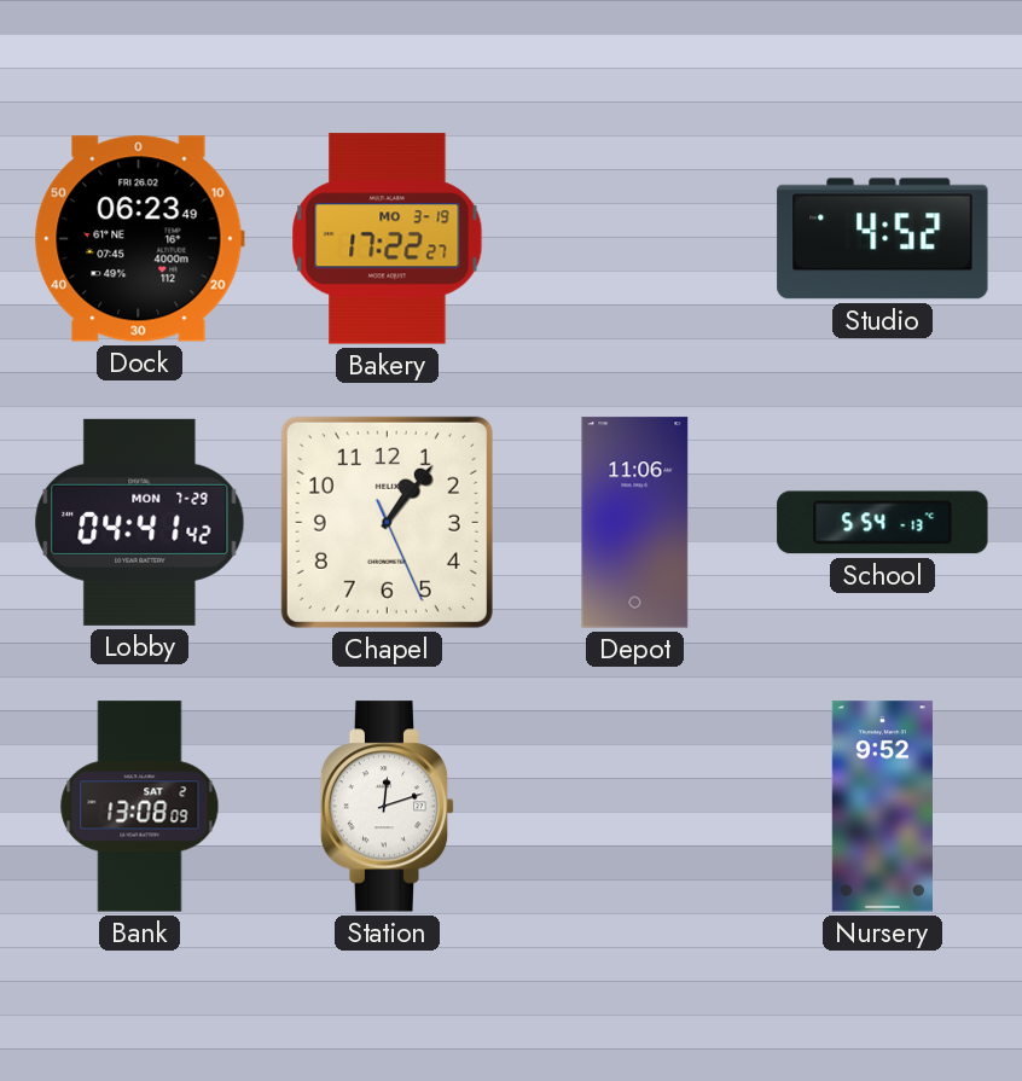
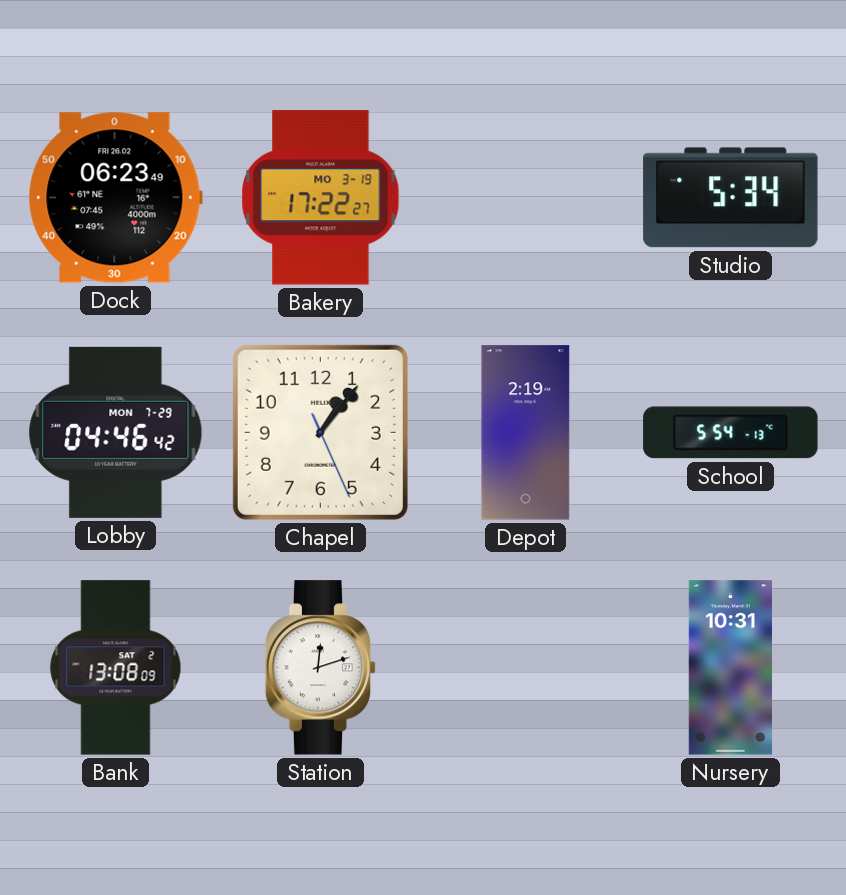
Studio: 4:52 -> 5:34 (731, 198)
Lobby: 04:41 -> 04:46 (116, 432)
Depot: 11:06 -> 2:19 (526, 433)
Nursery: 9:52 -> 10:31 (730, 668)
